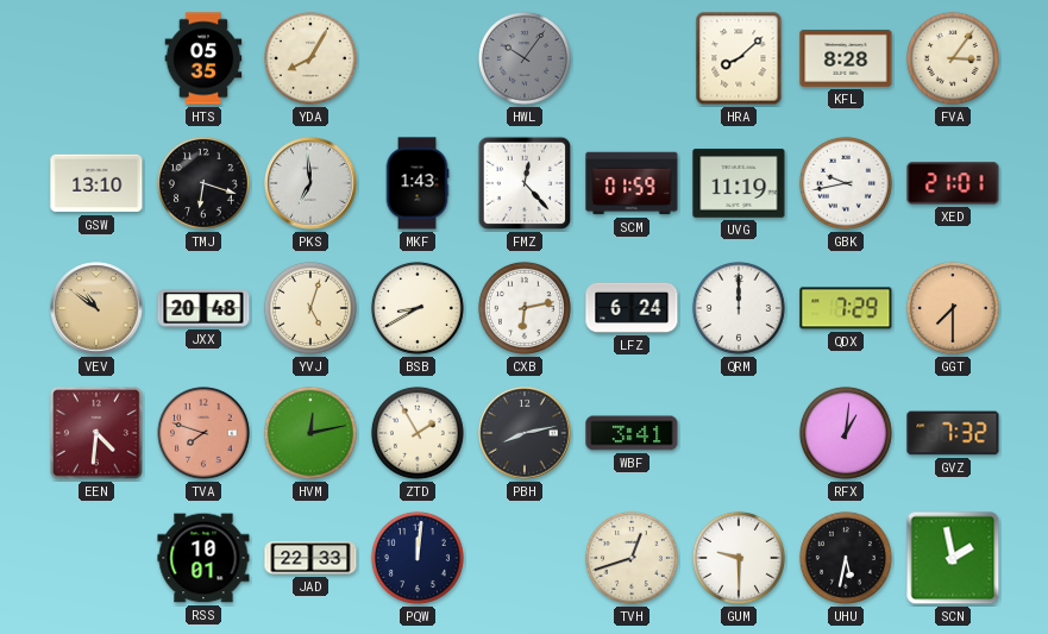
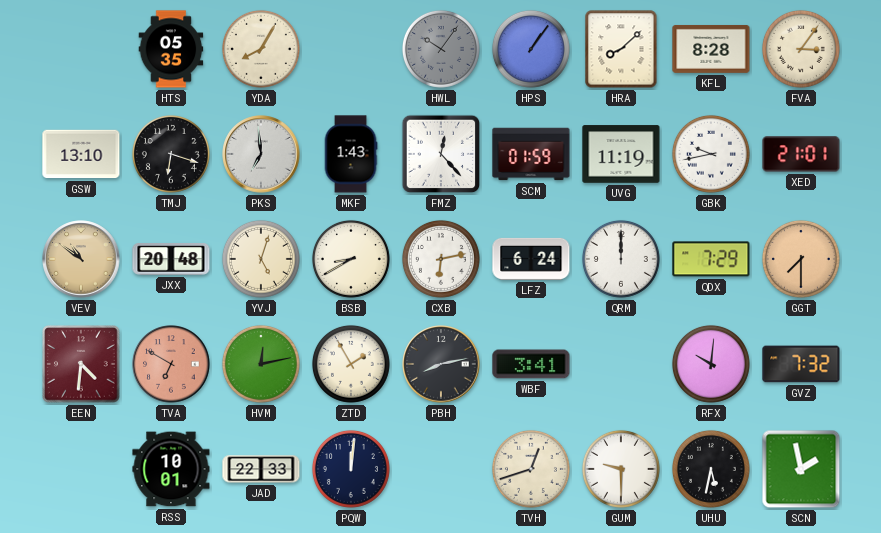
HPS: none -> 1:06 (531, 49)
TVA: 7:48 -> 6:50 (171, 364)
RFX: 1:01 -> 10:01 (711, 364)
